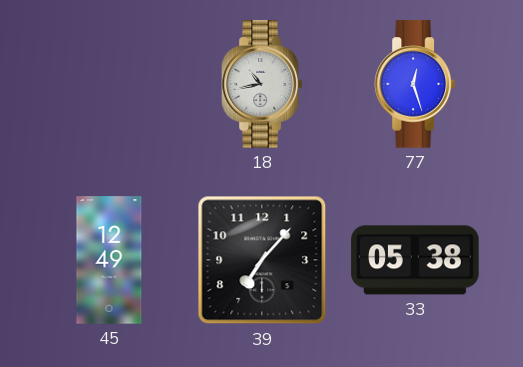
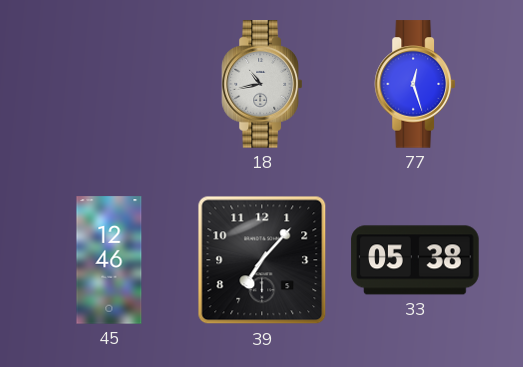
45: 12:49 -> 12:46 (109, 260)
